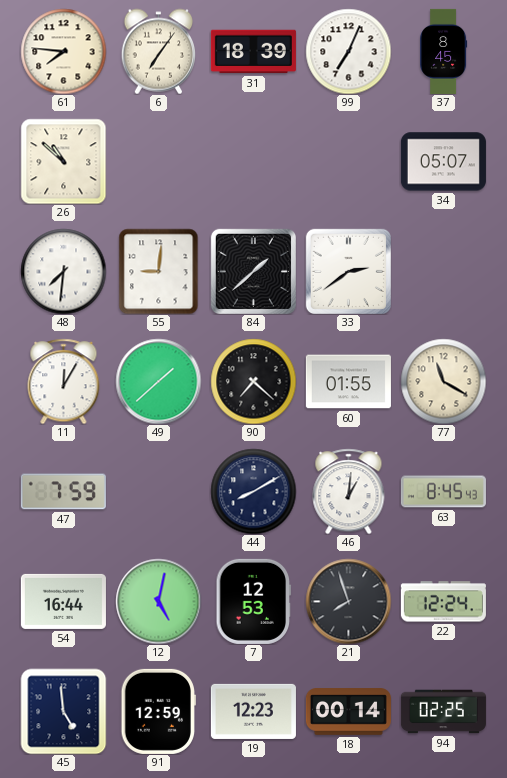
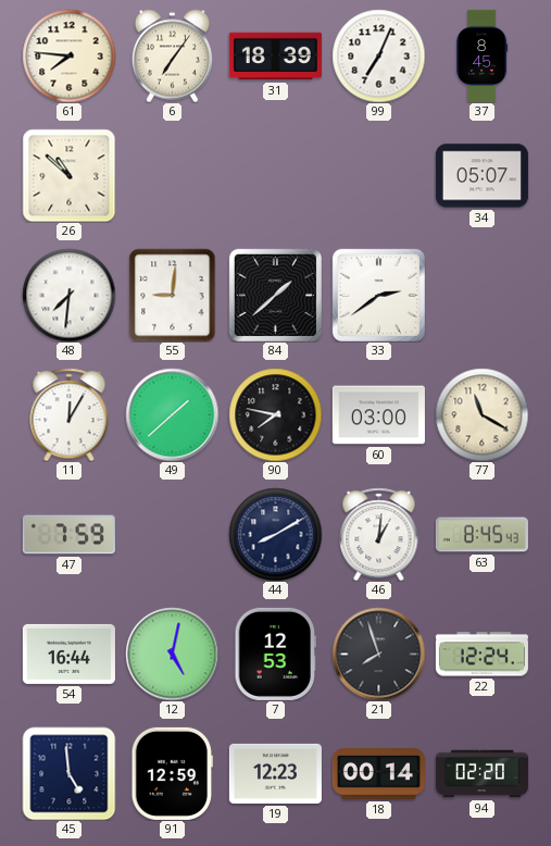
90: 7:22 -> 7:47 (275, 414)
60: 01:55 -> 03:00 (378, 415)
94: 02:25 -> 02:20 (481, 774)
